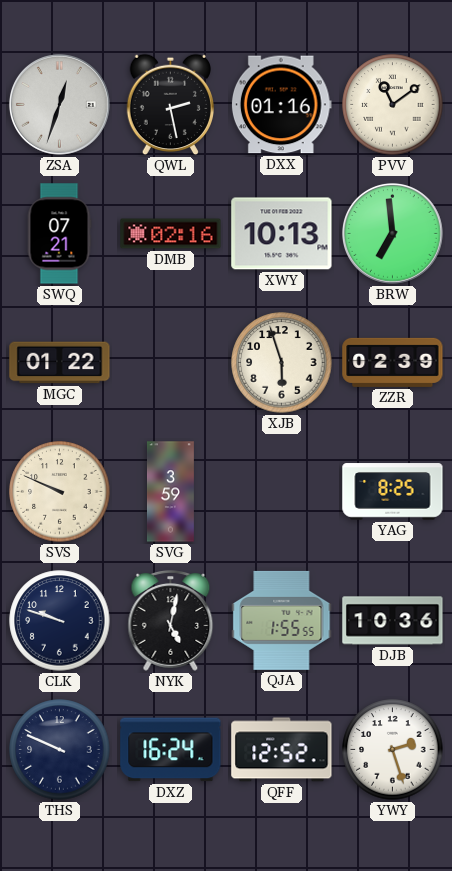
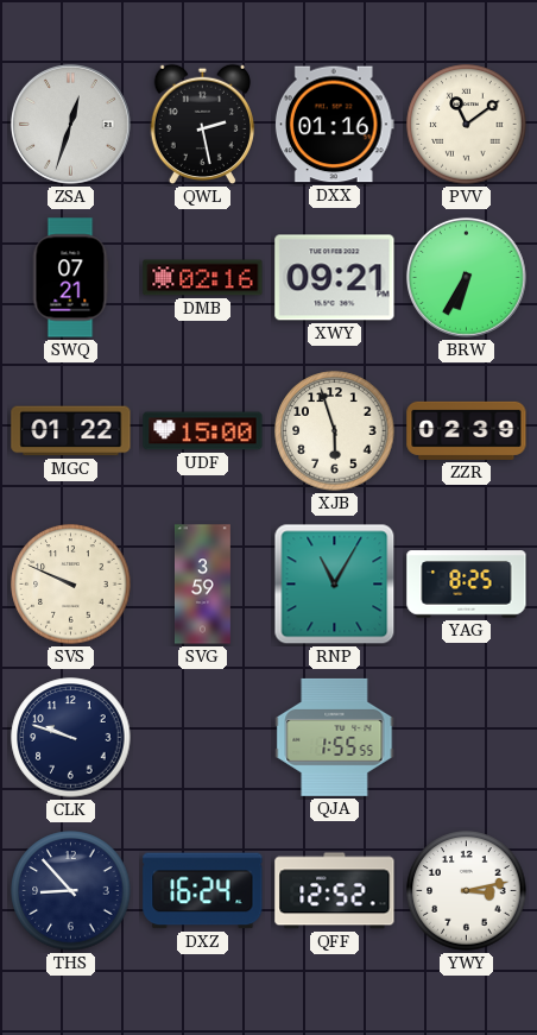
XWY: 10:13 -> 09:21 (335, 278)
BRW: 6:59 -> 6:35 (466, 277)
UDF: none -> 15:00 (203, 431)
RNP: none -> 11:05 (335, 585)
NYK: 5:02 -> none (171, 620)
DJB: 10:36 -> none (393, 621)
THS: 9:49 -> 8:53 (71, 891)
YWY: 2:27 -> 3:13 (467, 891)
